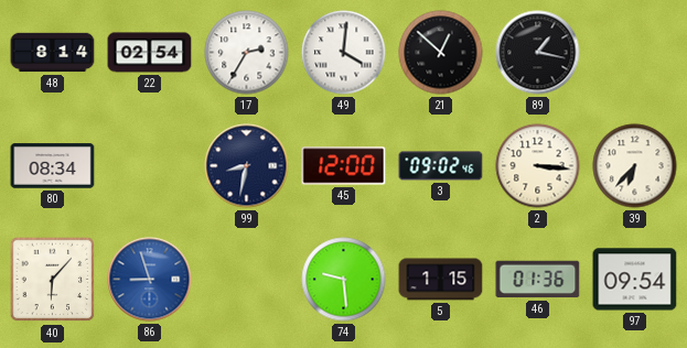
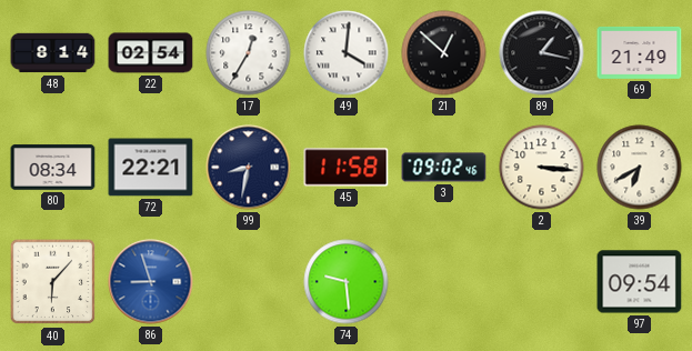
17: 2:35 -> 12:35 (249, 53)
69: none -> 21:49 (640, 53)
72: none -> 22:21 (151, 168)
45: 12:00 -> 11:58 (347, 168)
39: 6:37 -> 6:40 (640, 168)
5: 1:15 -> none (441, 280)
46: 01:36 -> none (538, 280)
